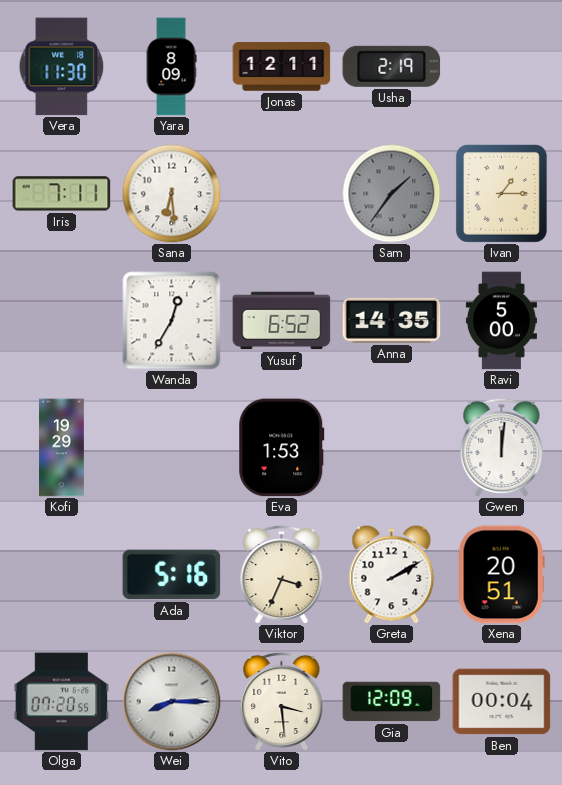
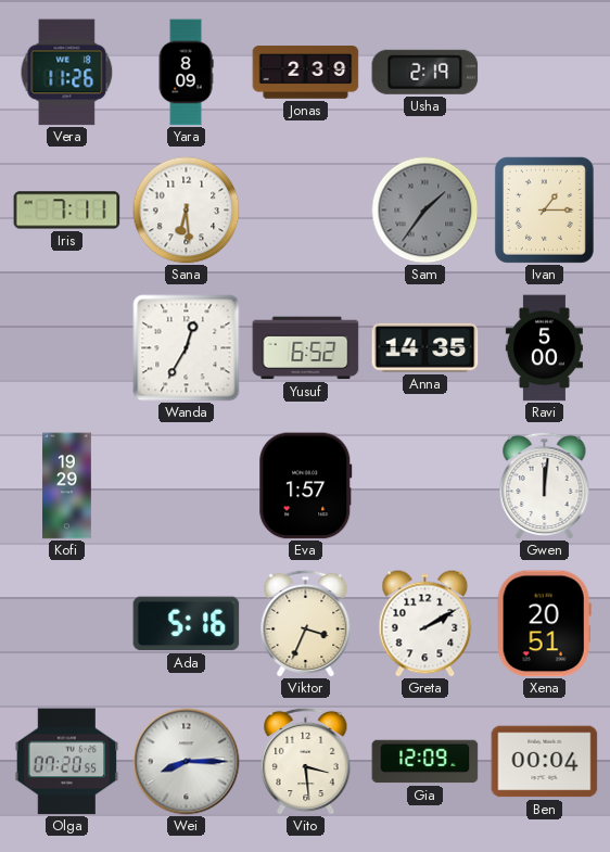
Vera: 11:30 -> 11:26 (67, 73)
Jonas: 12:11 -> 2:39 (306, 73)
Eva: 1:53 -> 1:57 (306, 486)
